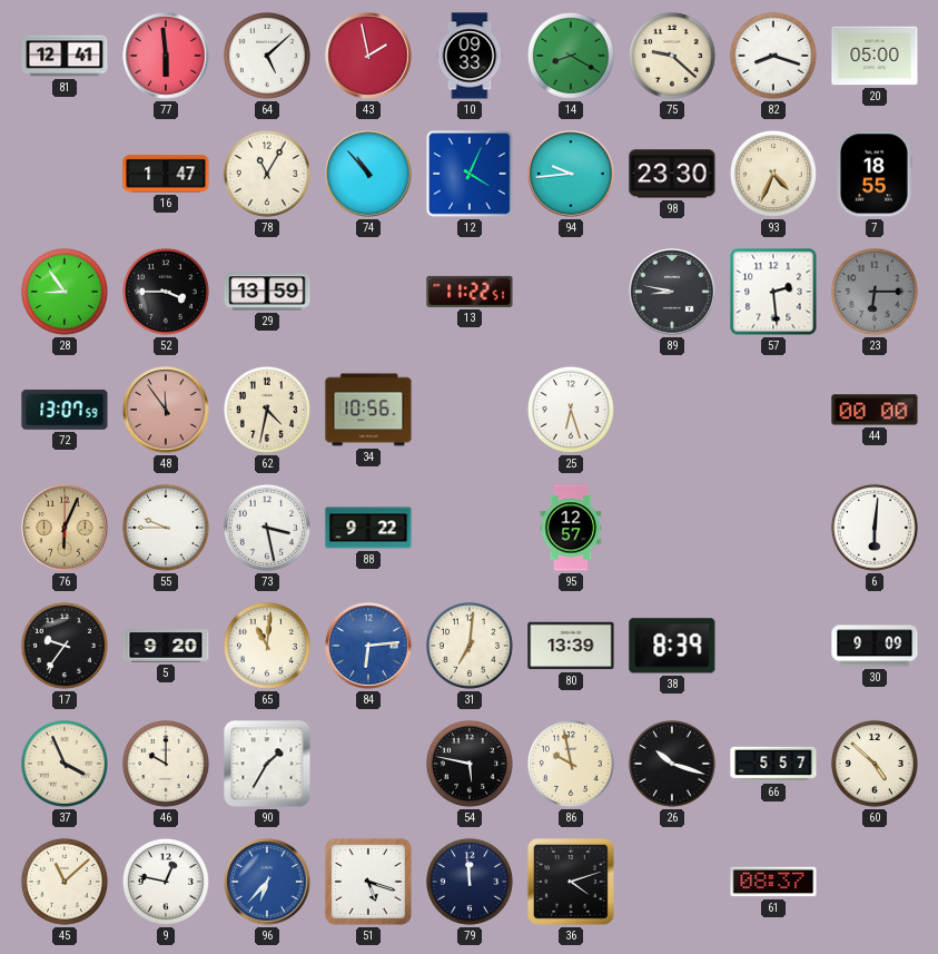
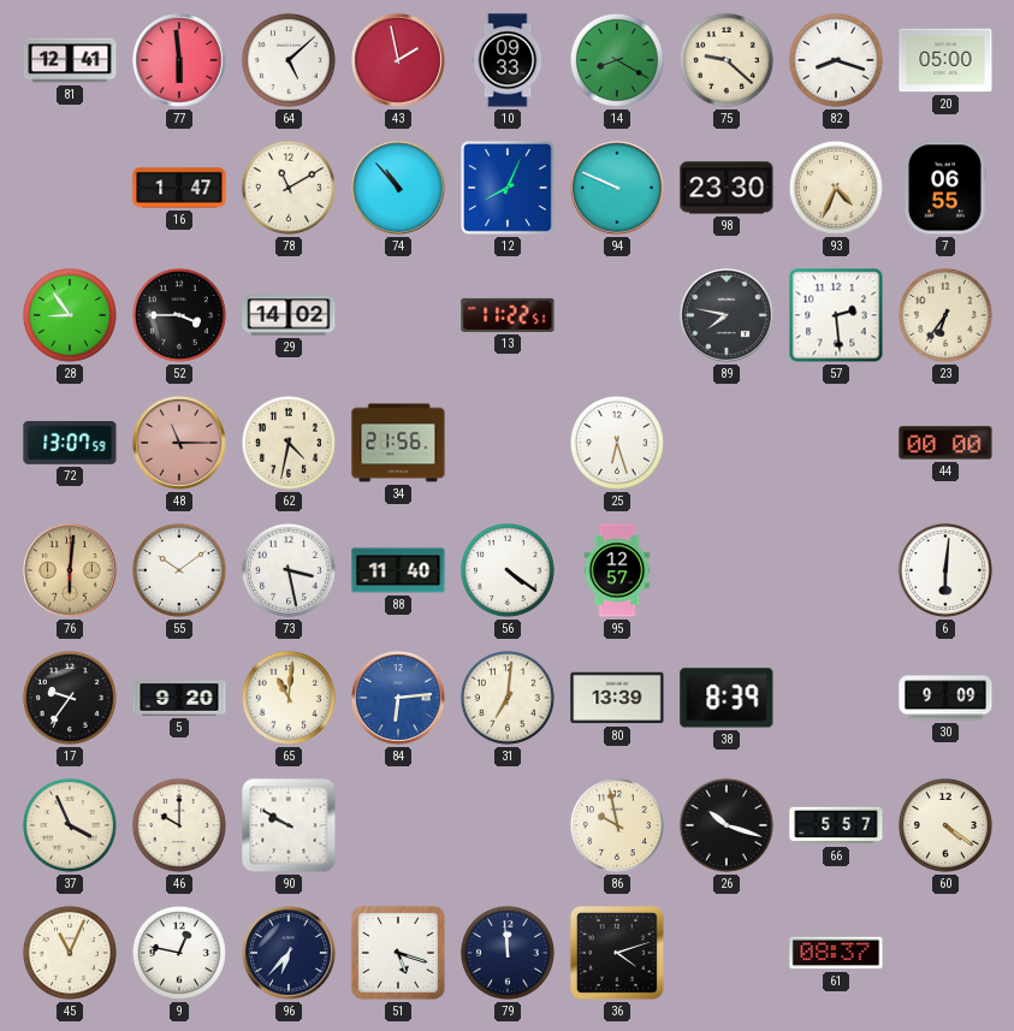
78: 11:05 -> 11:10 (289, 188)
12: 4:04 -> 8:04 (508, 188)
94: 9:44 -> 9:49 (617, 188)
7: 18:55 -> 06:55 (945, 188)
29: 13:59 -> 14:02 (289, 315)
89: 8:47 -> 7:47 (727, 315)
23: 6:15 -> 6:36 (945, 315)
23 dial: grey -> cream (945, 315)
48: 11:54 -> 11:15 (179, 443)
34: 10:56 -> 21:56 (398, 443)
76: 6:04 -> 6:01 (70, 570)
55: 9:45 -> 10:09 (179, 570)
88: 9:22 -> 11:40 (398, 570)
56: none -> 4:21 (508, 570)
90: 1:35 -> 9:50 (289, 825)
54: 5:47 -> none (470, 764)
60: 4:52 -> 4:21 (945, 825)
45: 11:08 -> 11:04 (70, 953)
96 dial: blue -> navy (289, 953)
